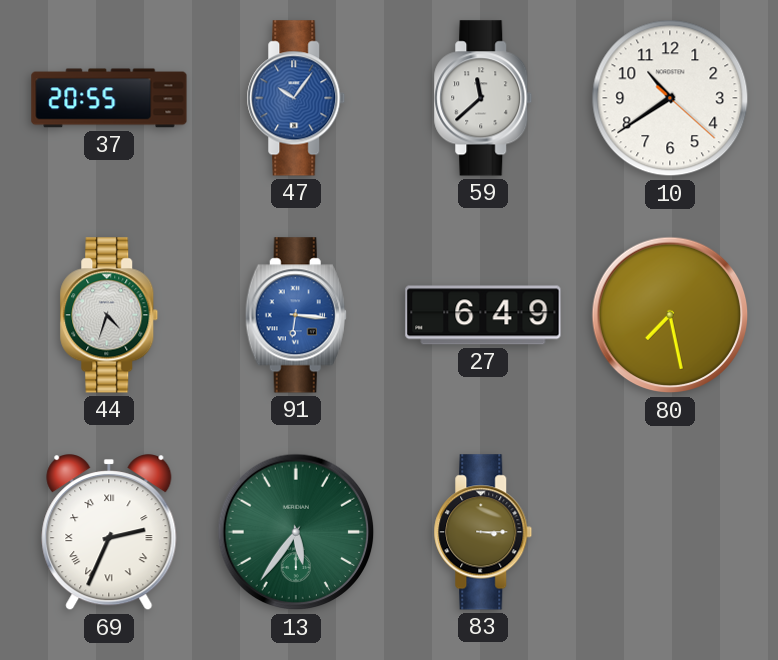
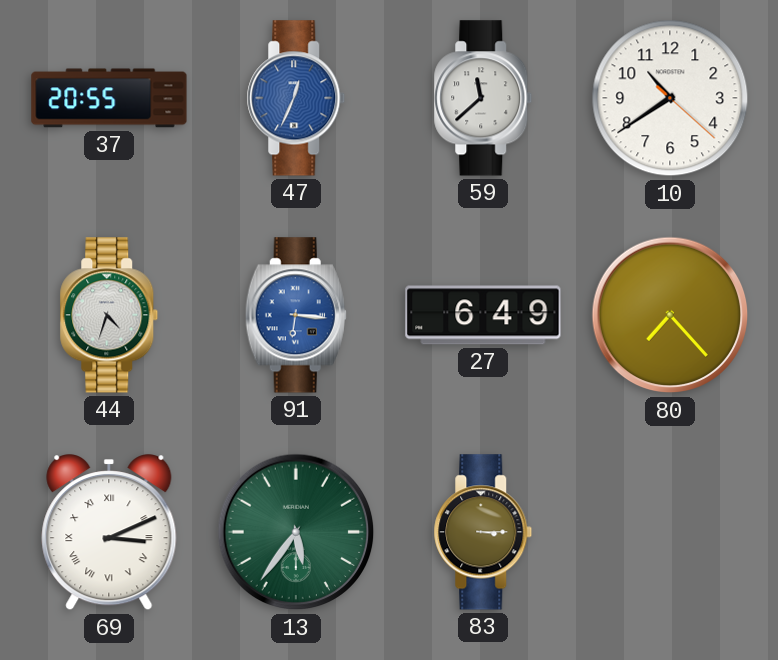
47: 10:06 -> 12:34 (296, 98)
80: 7:28 -> 7:23 (670, 315)
69: 2:34 -> 3:11 (109, 533)
